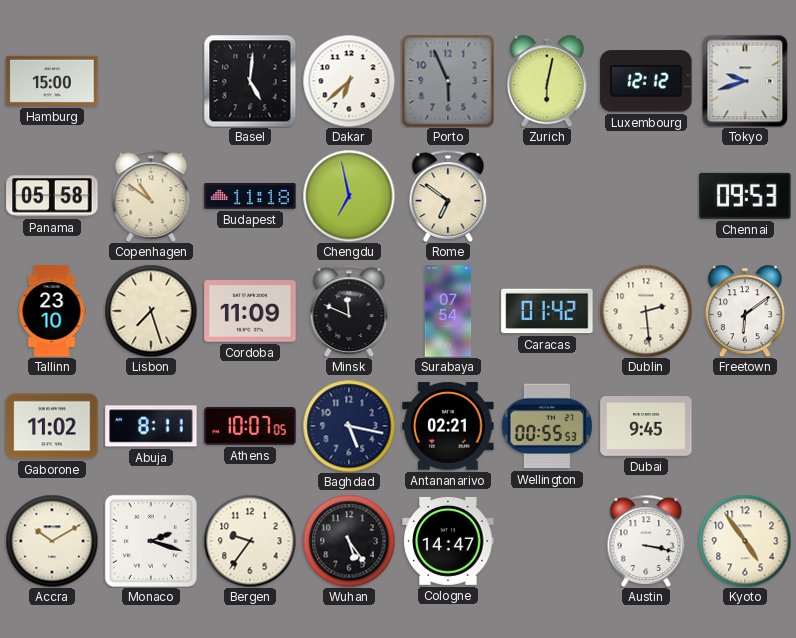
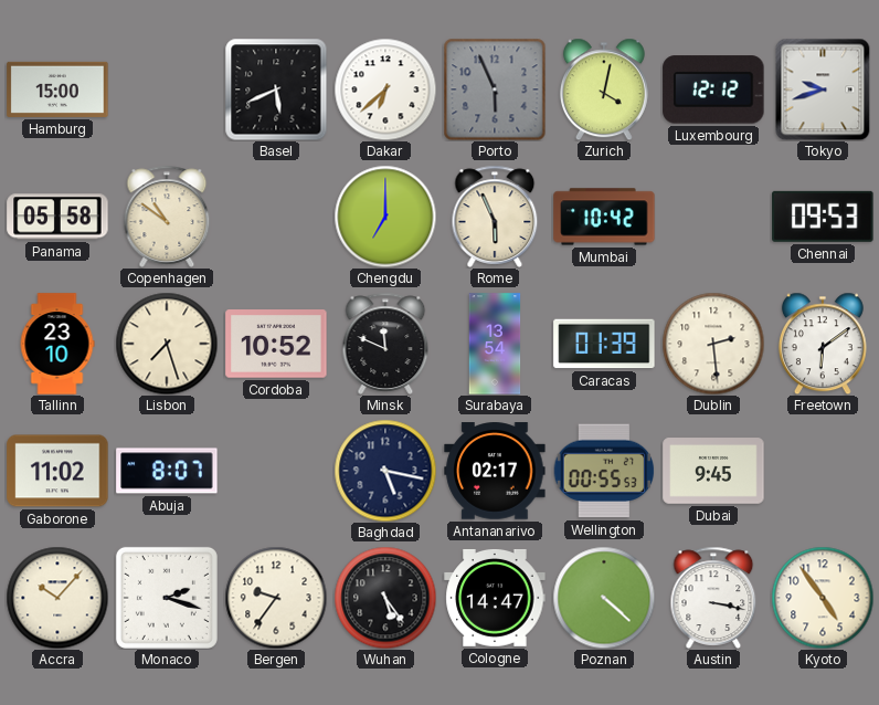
Basel: 5:01 -> 5:41 (276, 90)
Zurich: 6:02 -> 4:02 (604, 90)
Budapest: 11:18 -> none (250, 197)
Chengdu: 6:58 -> 7:00 (385, 217)
Rome: 6:51 -> 5:56 (495, 217)
Mumbai: none -> 10:42 (604, 217)
Cordoba: 11:09 -> 10:52 (276, 344)
Surabaya: 07:54 -> 13:54 (495, 344)
Caracas: 01:42 -> 01:39 (604, 344)
Abuja: 8:11 -> 8:07 (167, 471)
Athens: 10:07 -> none (250, 426)
Antananarivo: 02:21 -> 02:17 (495, 471)
Accra: 10:10 -> 10:07 (57, 598)
Poznan: none -> 4:22 (604, 598)
